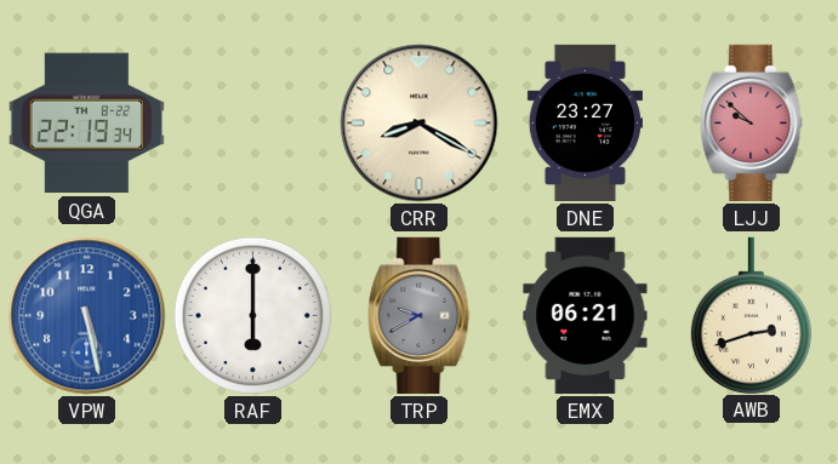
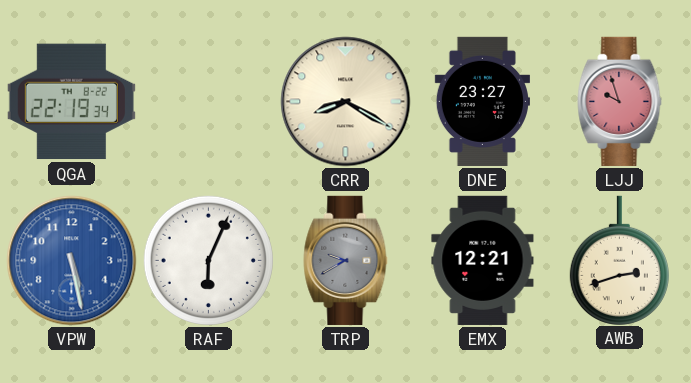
LJJ: 9:52 -> 9:57 (620, 101)
RAF: 6:00 -> 6:04 (208, 260)
EMX: 06:21 -> 12:21 (483, 260)
